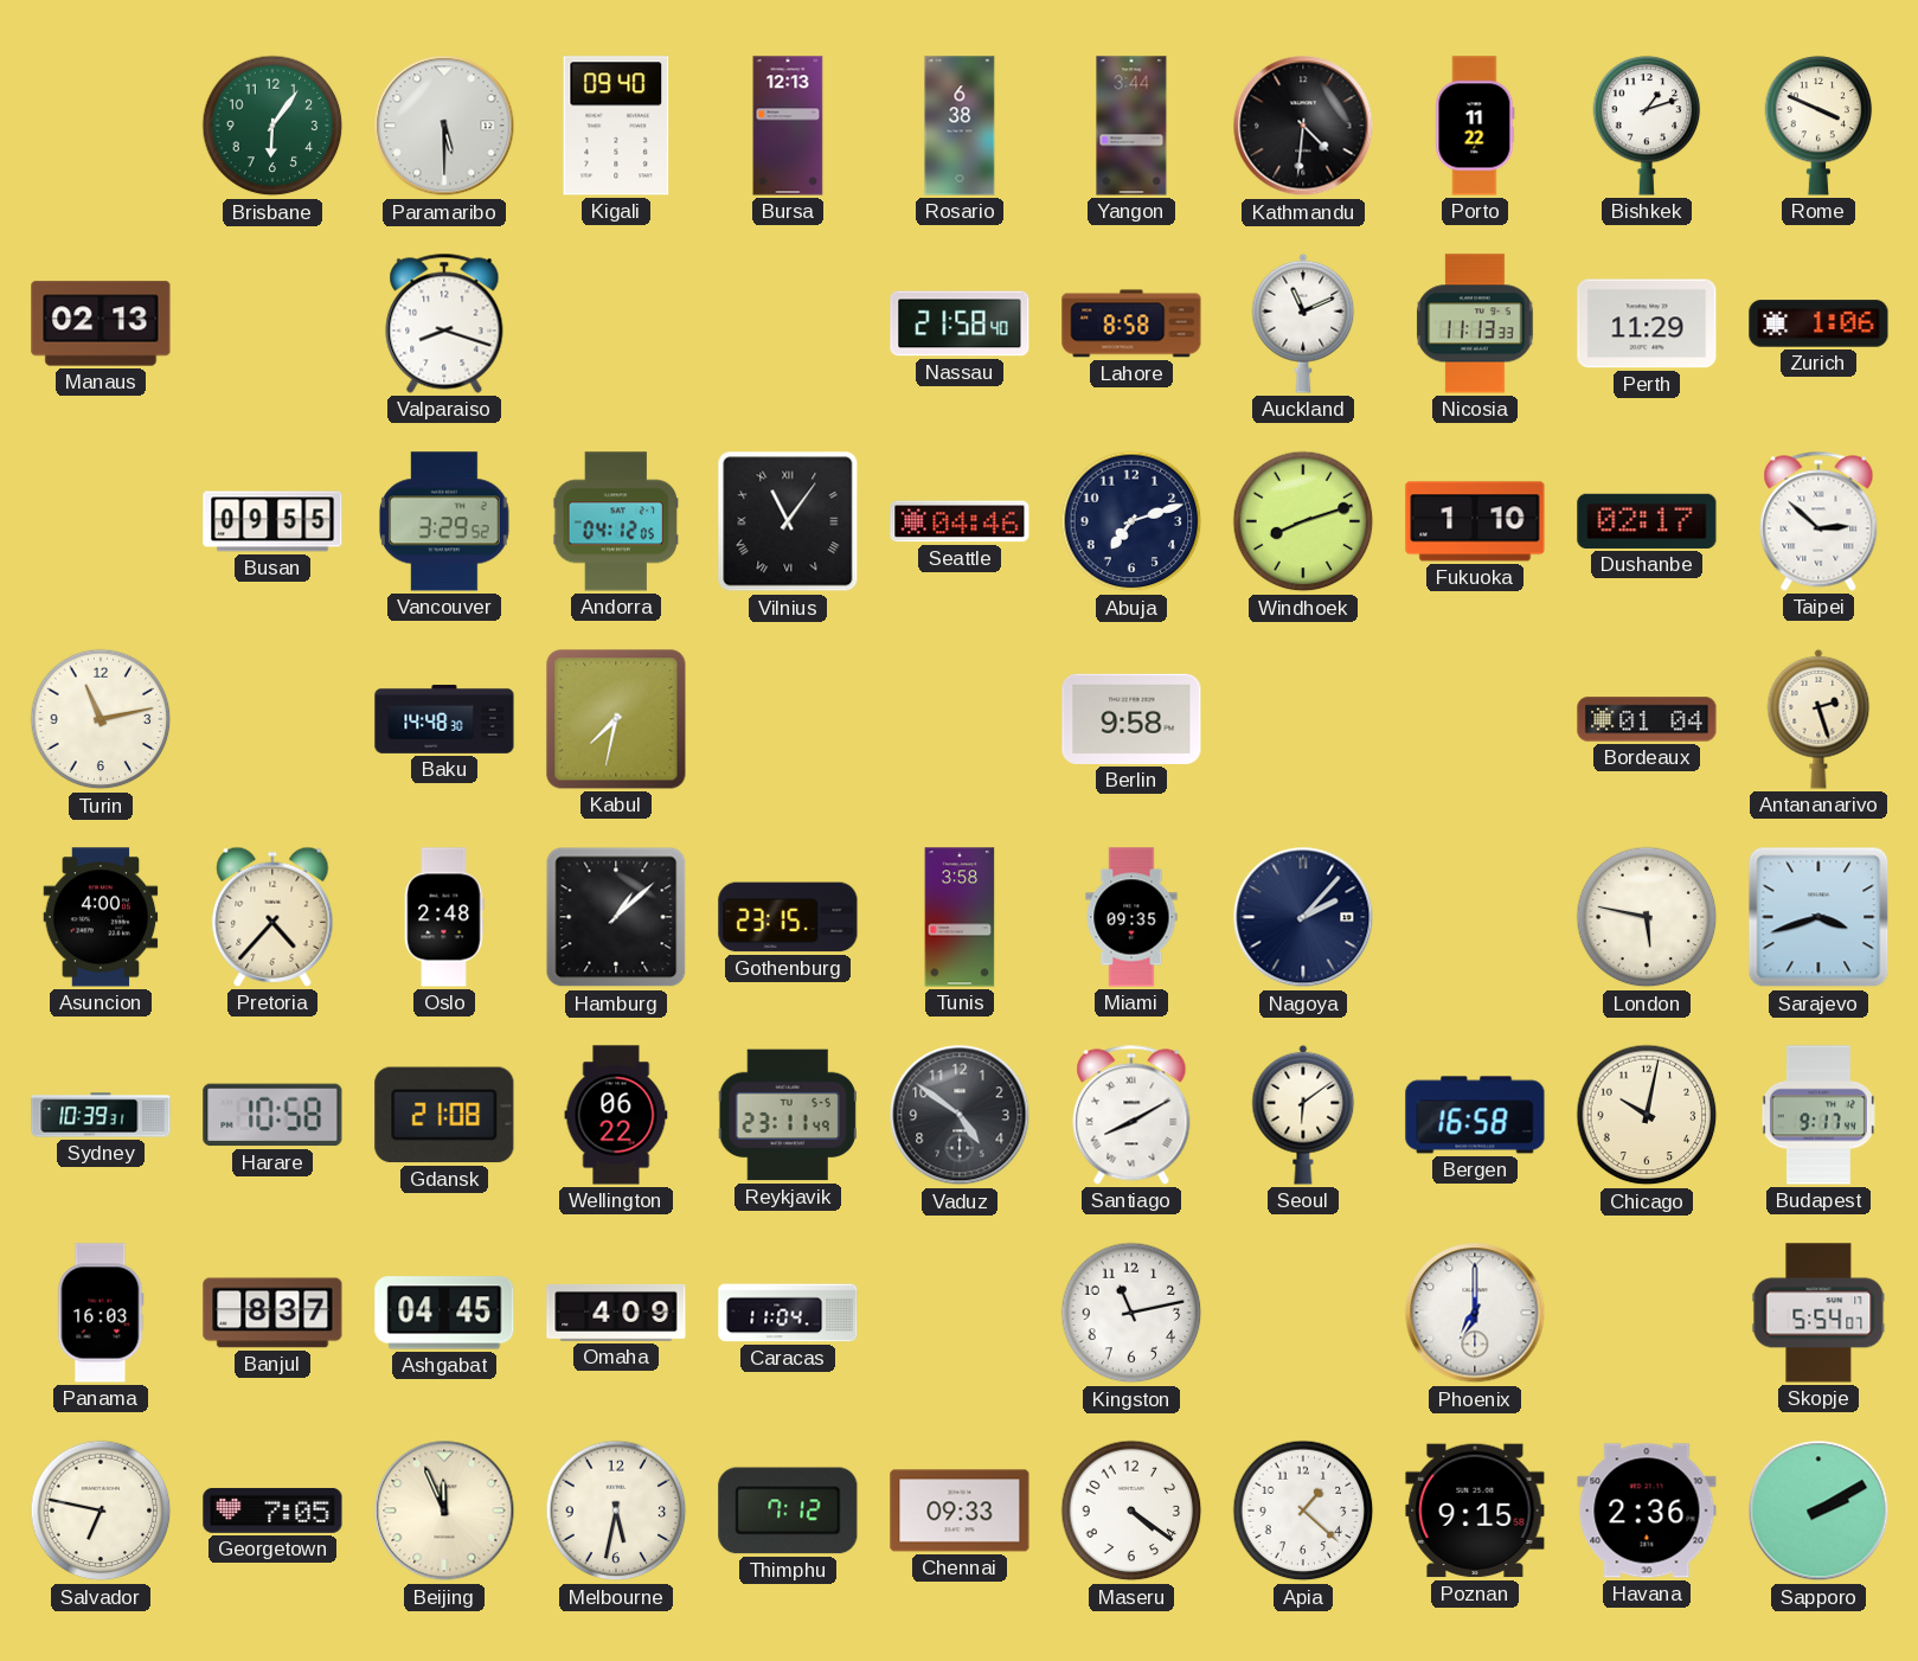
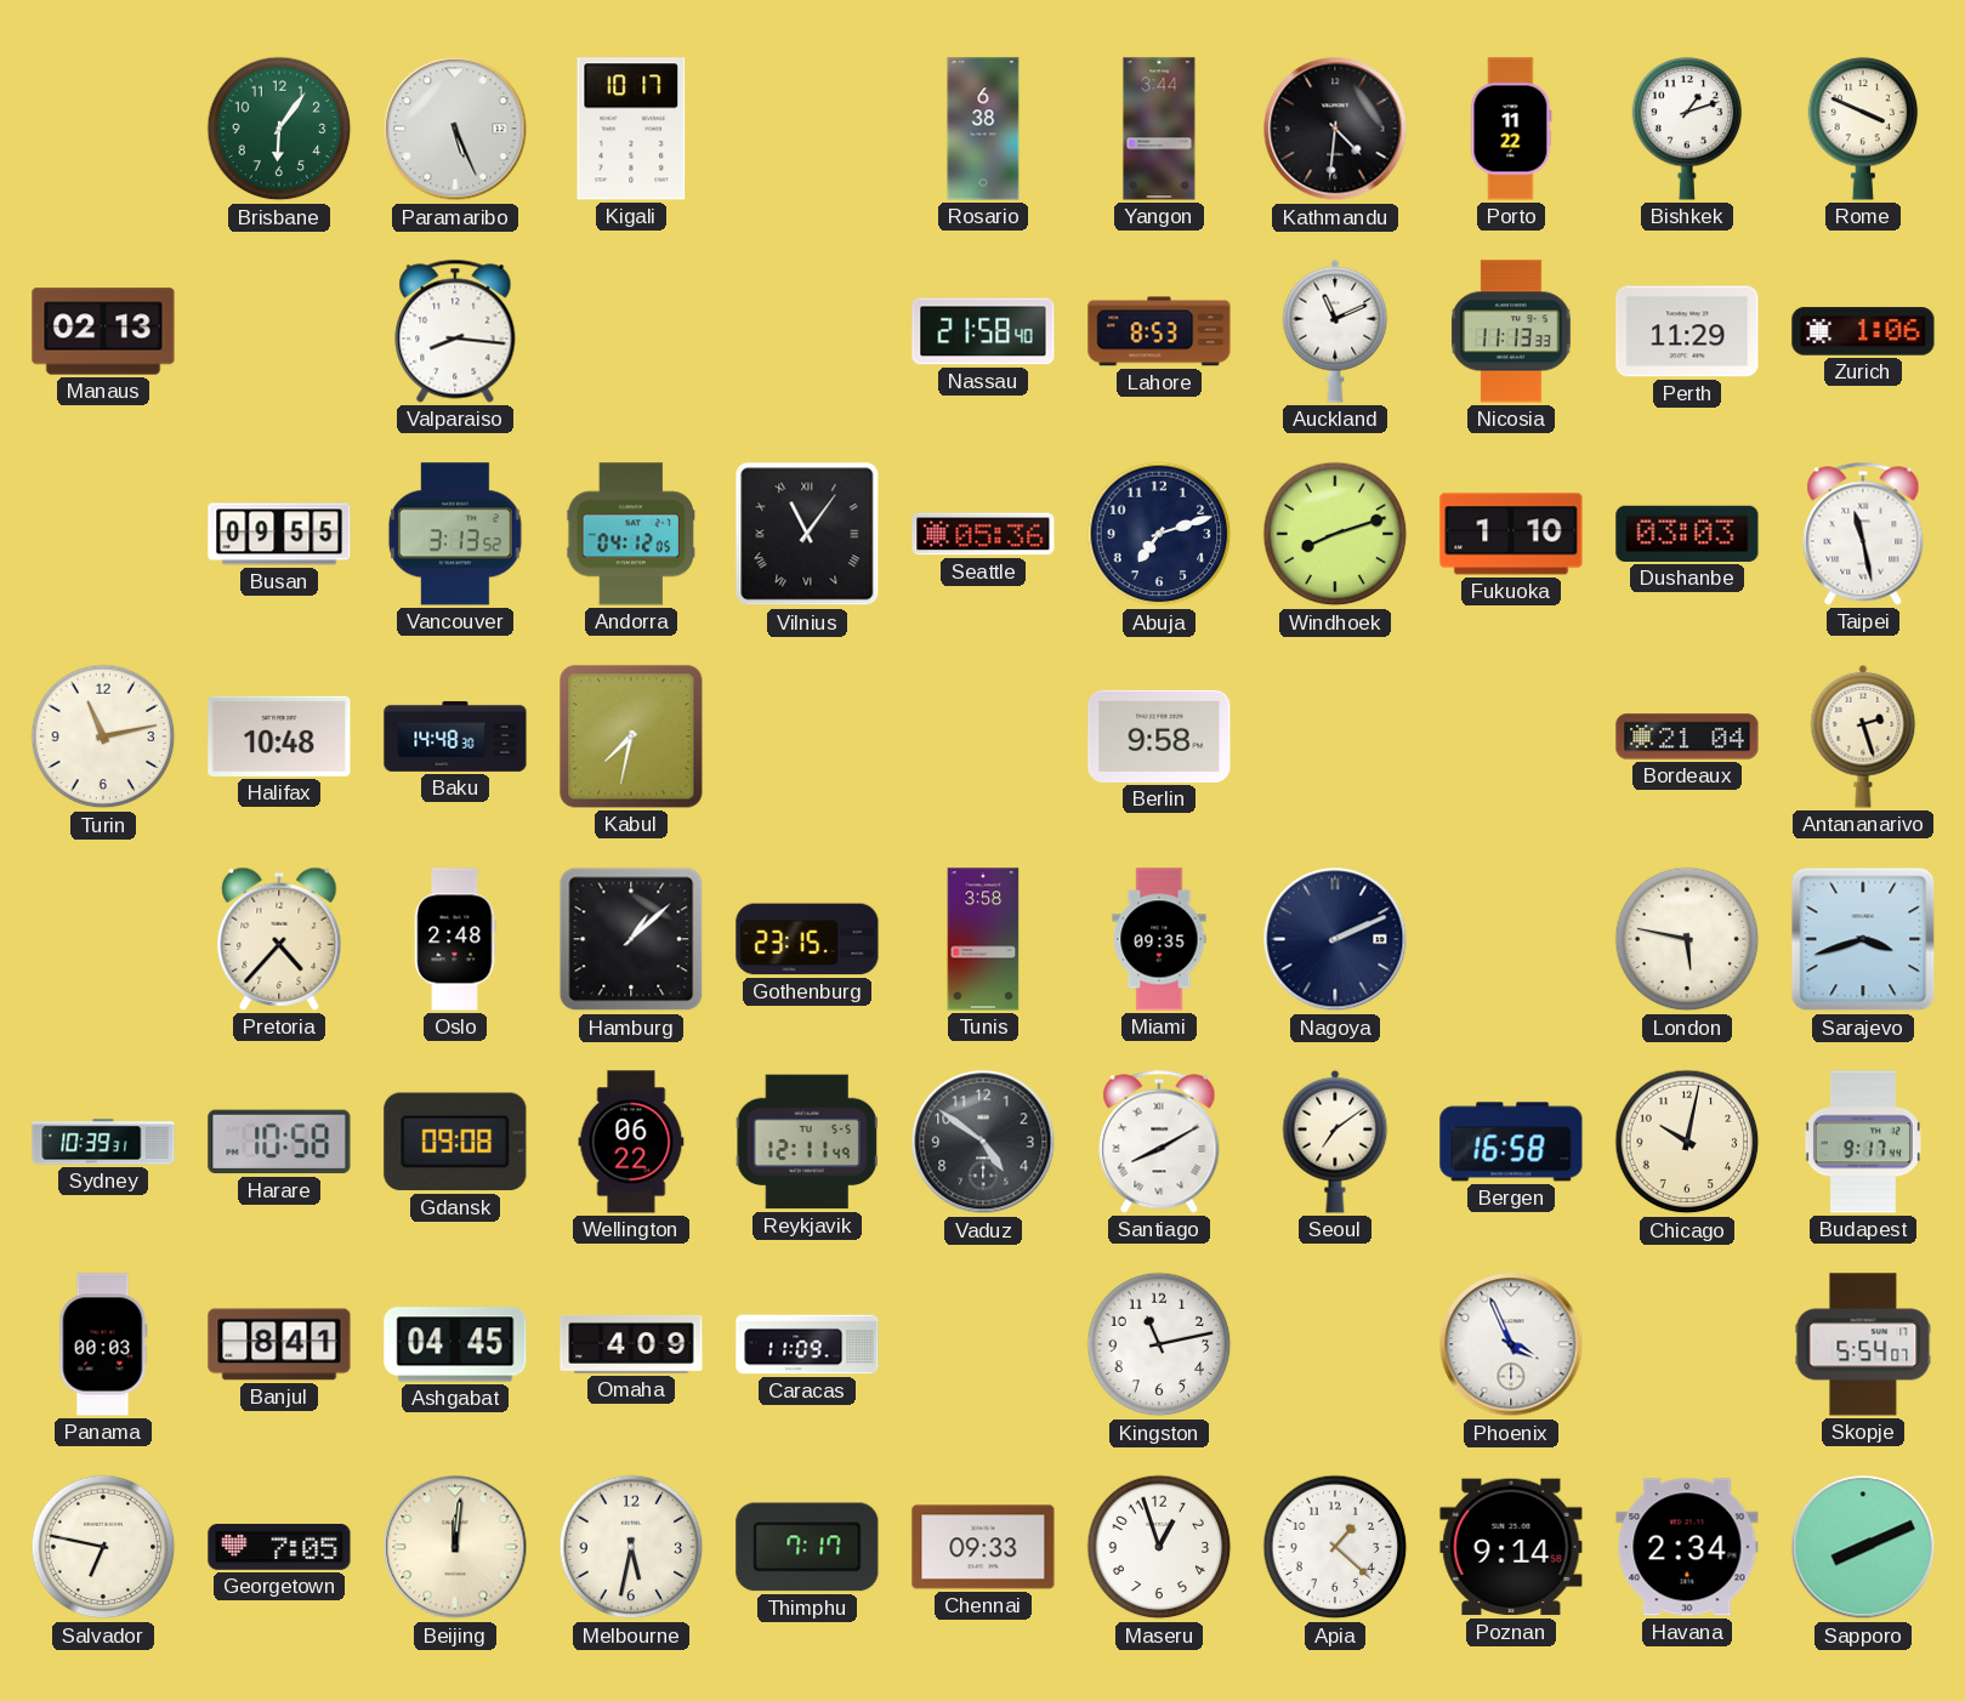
Paramaribo: 5:30 -> 5:26 (455, 129)
Kigali: 09:40 -> 10:17 (631, 129)
Bursa: 12:13 -> none (788, 126)
Valparaiso: 8:18 -> 8:16 (455, 331)
Lahore: 8:58 -> 8:53 (1159, 331)
Vancouver: 3:29 -> 3:13 (455, 534)
Seattle: 04:46 -> 05:36 (983, 534)
Dushanbe: 02:17 -> 03:03 (1687, 534)
Taipei: 2:52 -> 11:28 (1863, 534)
Halifax: none -> 10:48 (279, 736)
Bordeaux: 01:04 -> 21:04 (1687, 736)
Asuncion: 4:00 -> none (101, 917)
Nagoya: 2:07 -> 2:11 (1335, 939)
Gdansk: 21:08 -> 09:08 (455, 1142)
Reykjavik: 23:11 -> 12:11 (807, 1142)
Seoul: 6:09 -> 7:09 (1335, 1142)
Panama: 16:03 -> 00:03 (103, 1344)
Banjul: 8:37 -> 8:41 (279, 1344)
Caracas: 11:04 -> 11:09 (807, 1344)
Phoenix: 7:00 -> 3:56 (1511, 1344)
Beijing: 11:56 -> 12:01 (455, 1547)
Thimphu: 7:12 -> 7:17 (807, 1547)
Maseru: 4:21 -> 12:57 (1159, 1547)
Poznan: 9:15 -> 9:14 (1511, 1547)
Havana: 2:36 -> 2:34 (1687, 1547)
Sapporo: 2:10 -> 8:11 (1863, 1547)
